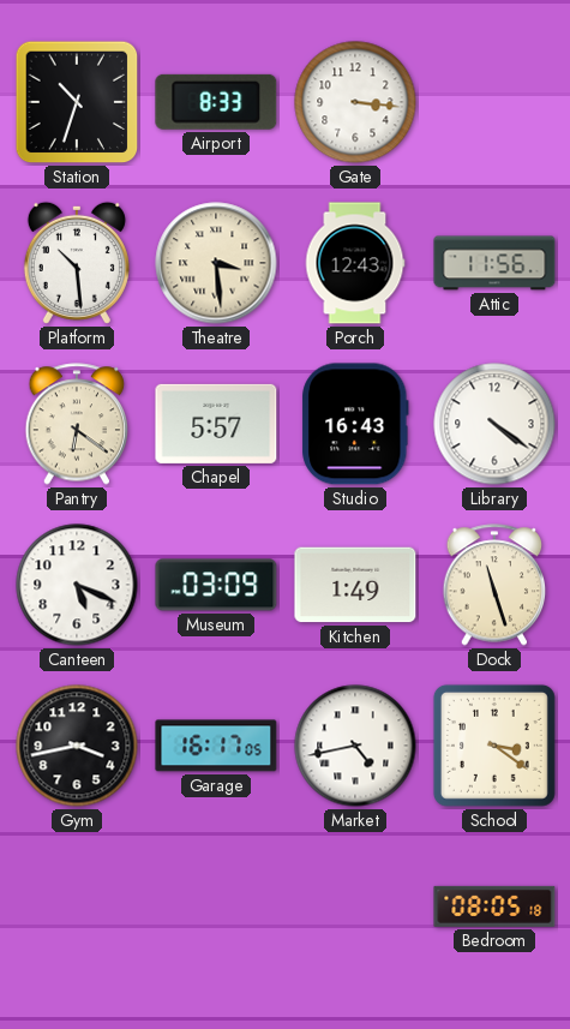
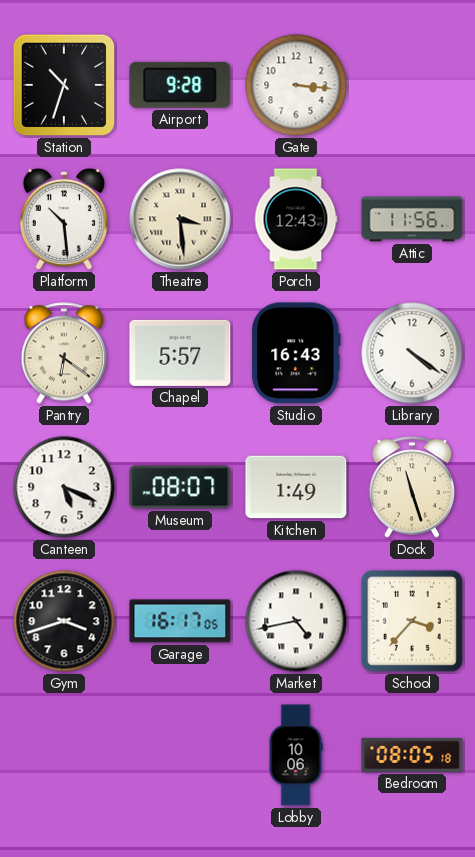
Airport: 8:33 -> 9:28 (180, 85)
Museum: 03:09 -> 08:07 (180, 487)
Gym: 3:43 -> 3:42 (64, 621)
School: 3:21 -> 3:37 (412, 621)
Lobby: none -> 10:06 (296, 755)
